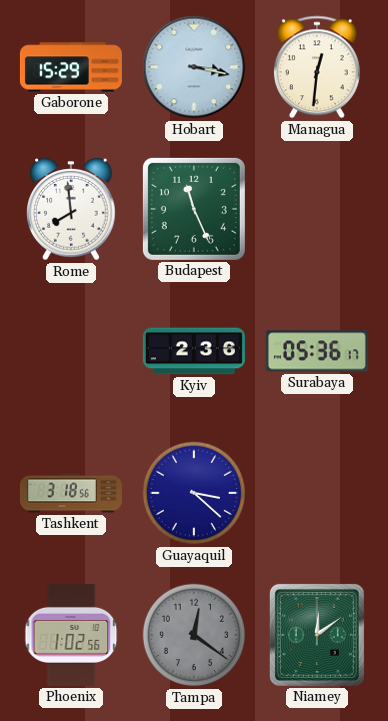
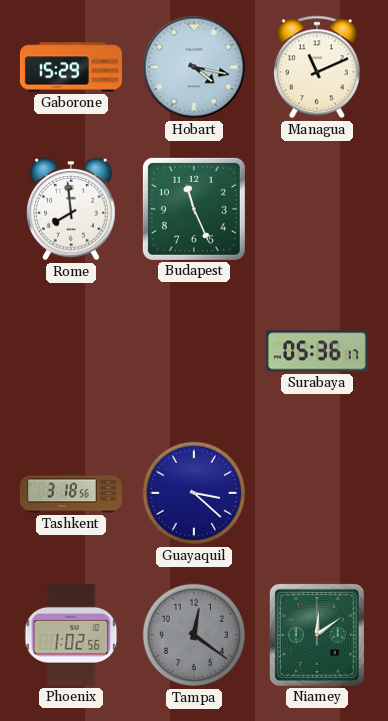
Hobart: 3:17 -> 4:17 (194, 67)
Managua: 12:31 -> 11:11 (317, 67)
Kyiv: 2:36 -> none (194, 351)
